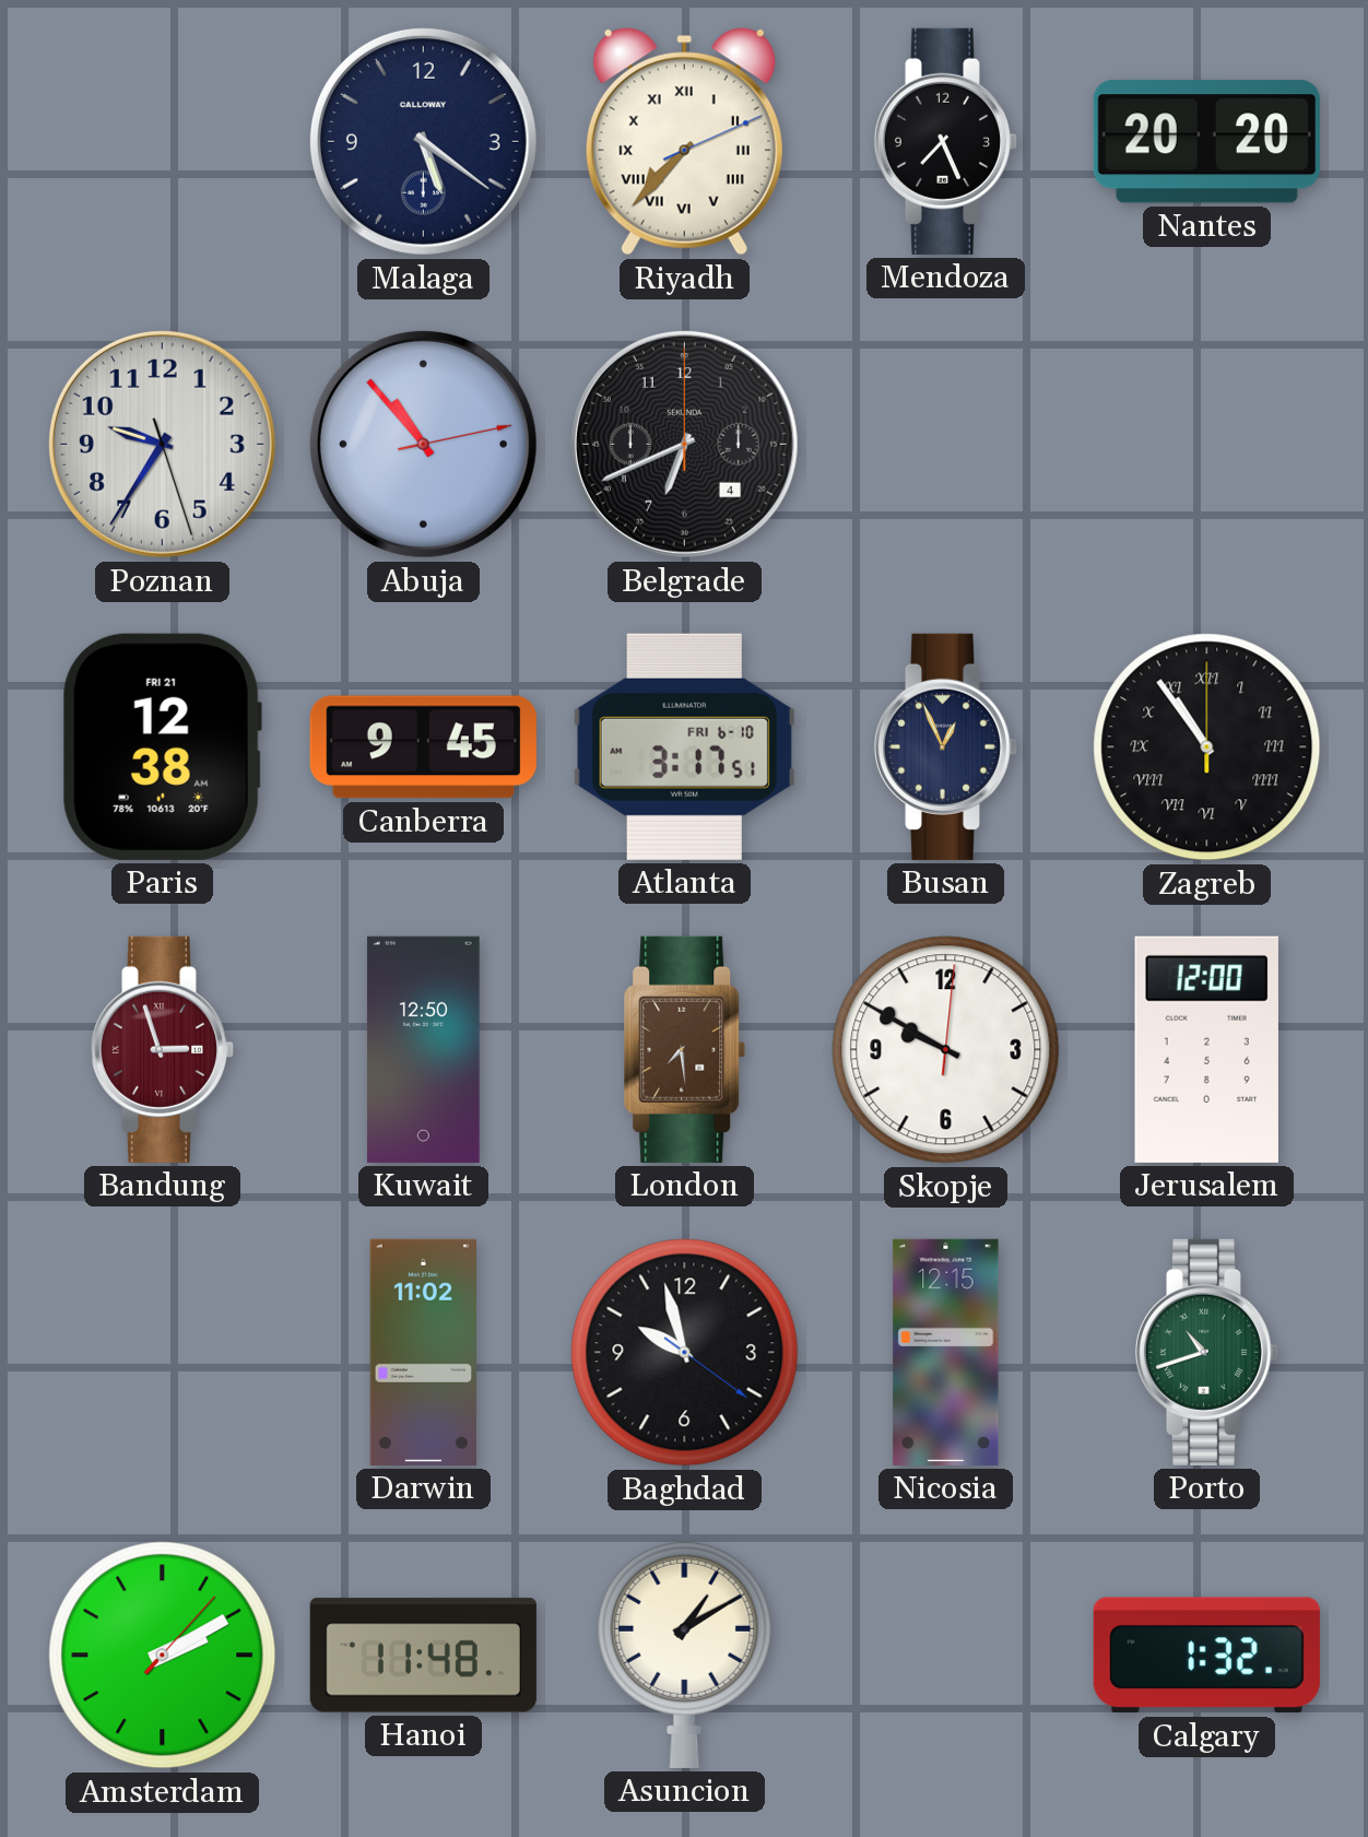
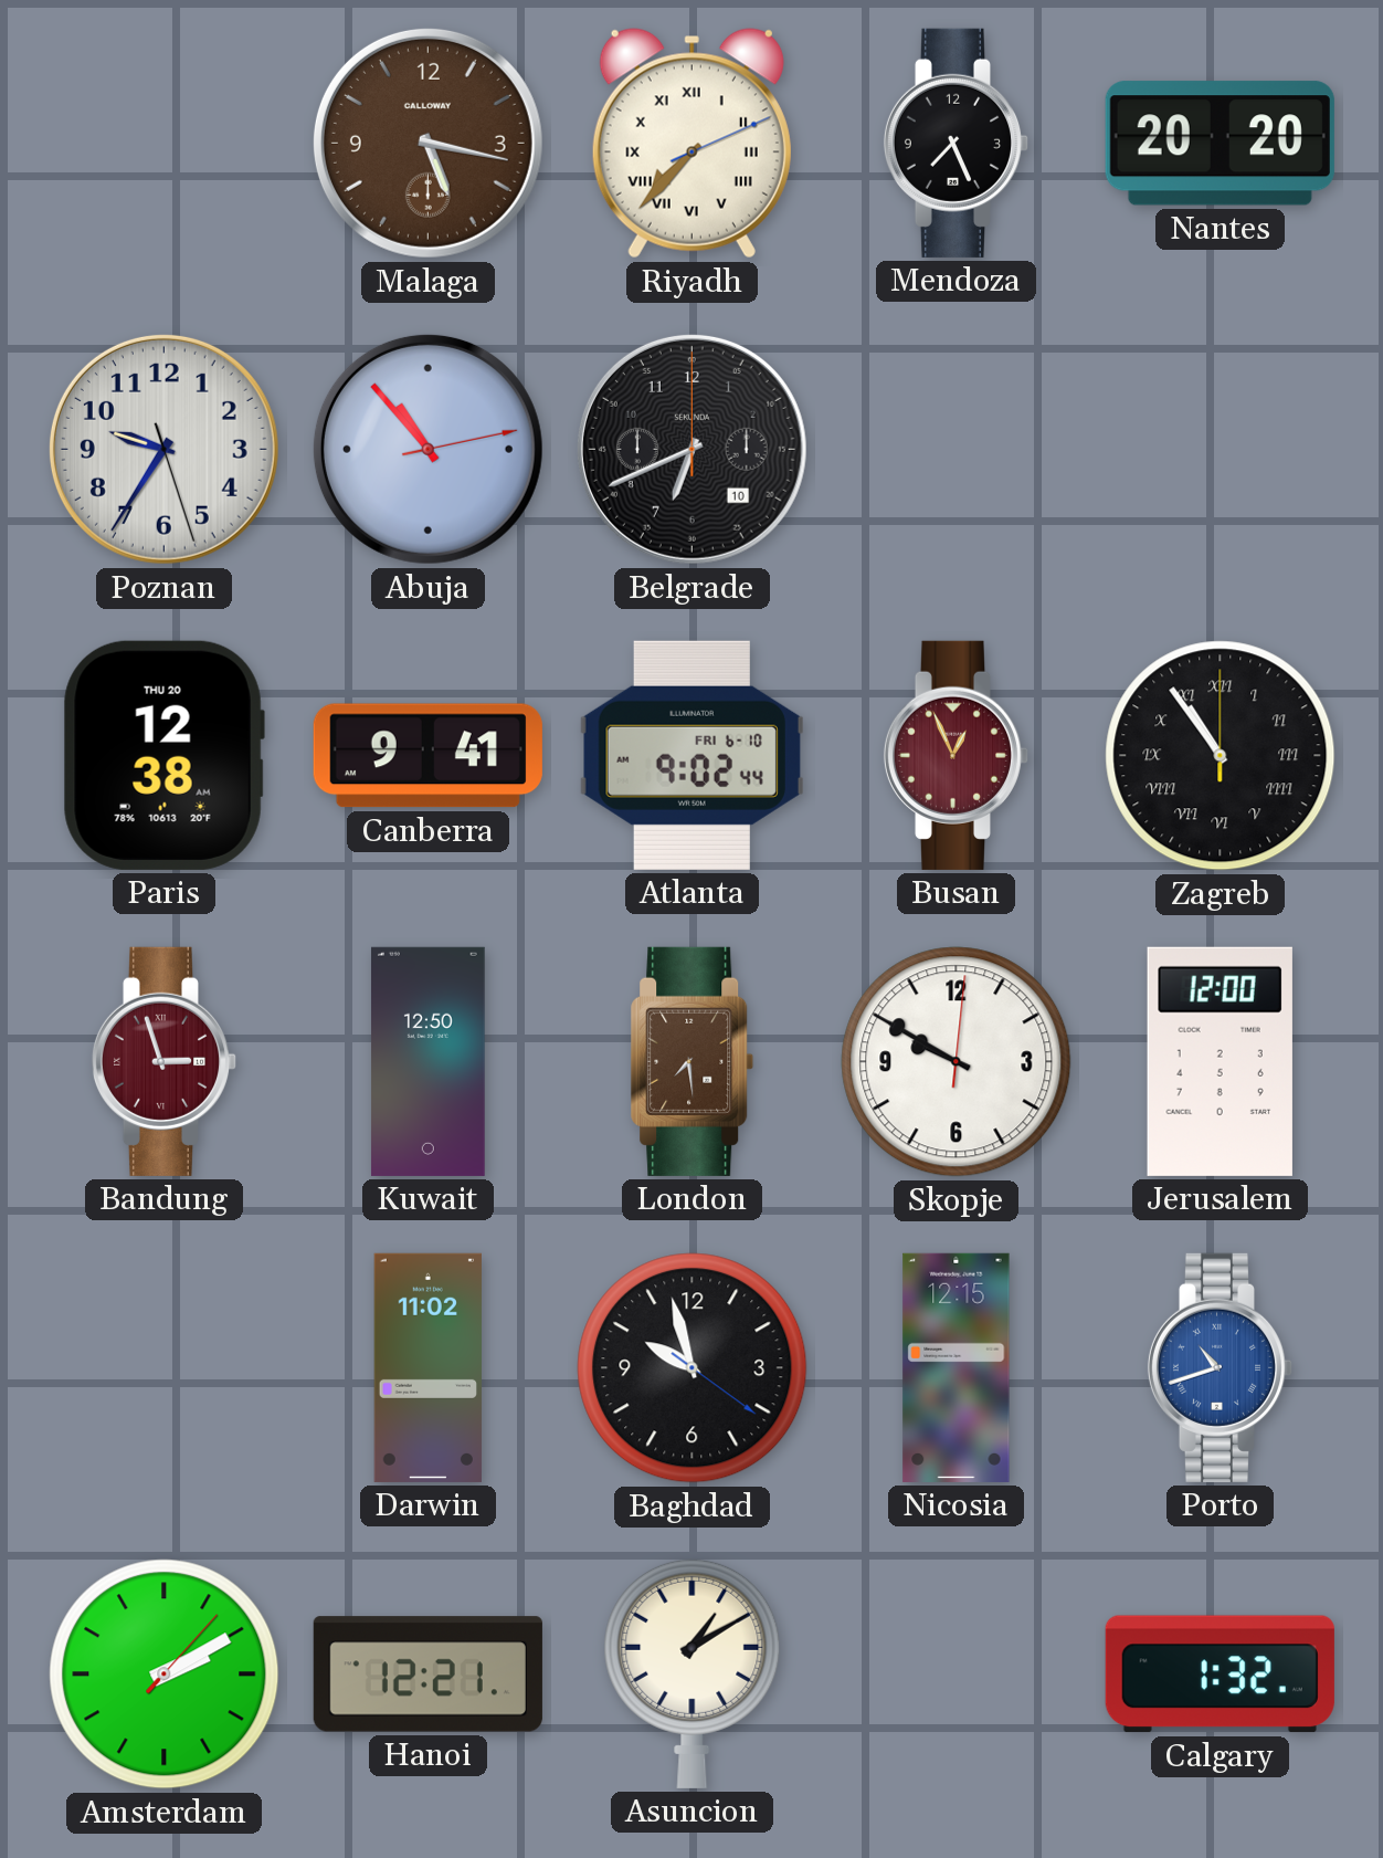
Malaga: 5:21 -> 5:17 (427, 143)
Malaga dial: navy -> brown (427, 143)
Belgrade date: 4 -> 10 (691, 449)
Paris date: FRI 21 -> THU 20 (163, 755)
Canberra: 9:45 -> 9:41 (427, 756)
Atlanta: 3:17 -> 9:02 (691, 755)
Busan dial: navy -> burgundy (957, 755)
Porto dial: green -> blue (1221, 1367)
Hanoi: 11:48 -> 12:21 (427, 1675)
